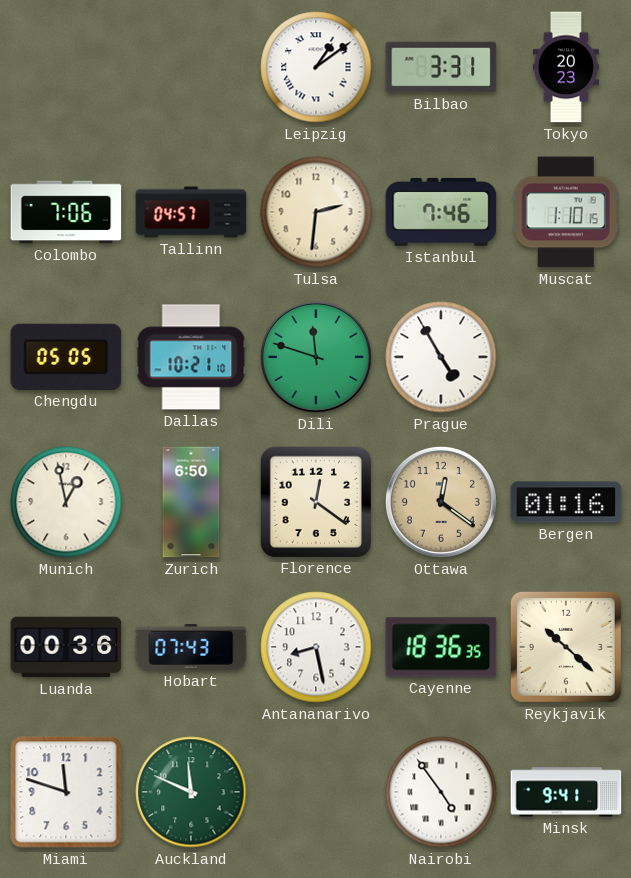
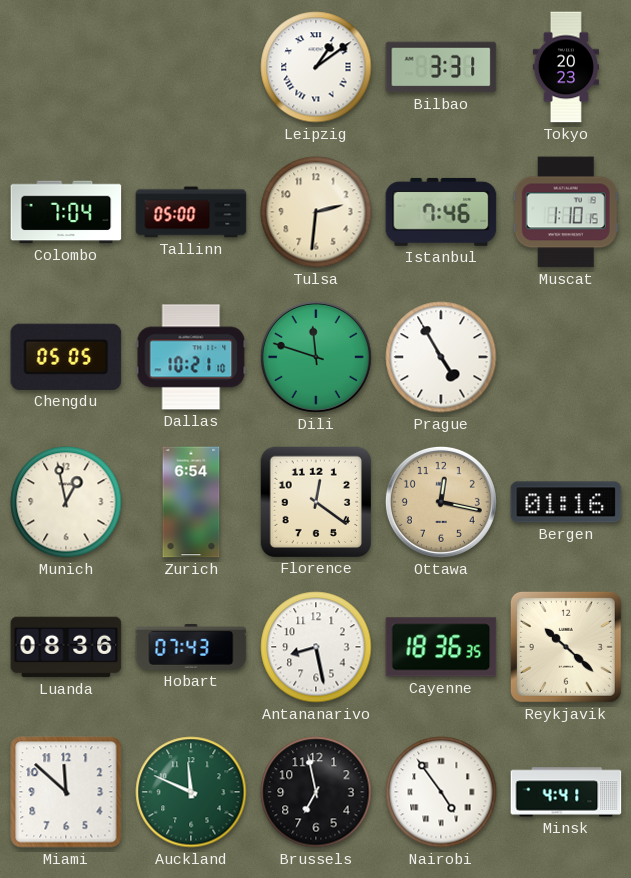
Colombo: 7:06 -> 7:04 (66, 212)
Tallinn: 04:57 -> 05:00 (191, 212)
Zurich: 6:50 -> 6:54 (191, 502)
Ottawa: 12:21 -> 12:17 (441, 502)
Luanda: 00:36 -> 08:36 (66, 647)
Miami: 11:48 -> 11:52 (66, 792)
Brussels: none -> 6:58 (316, 792)
Minsk: 9:41 -> 4:41 (566, 792)
